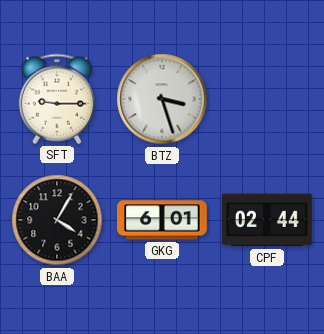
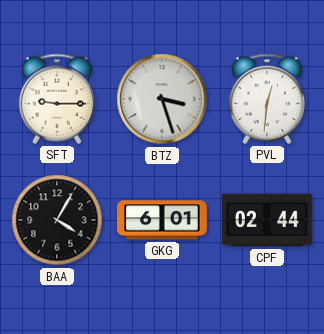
PVL: none -> 12:31 (266, 99)
